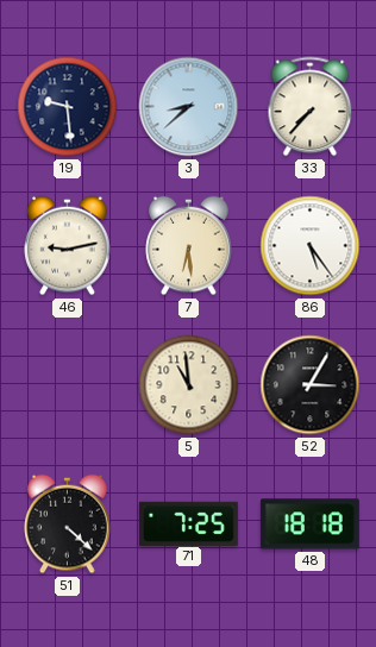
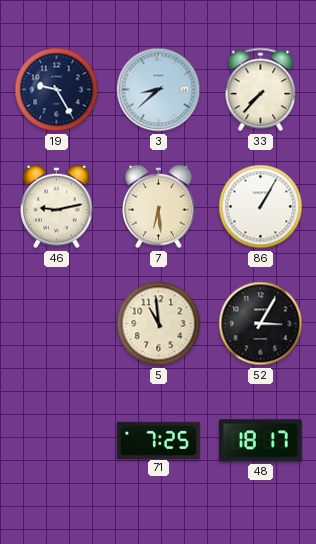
19: 9:29 -> 9:25 (57, 90)
86: 5:24 -> 1:05 (261, 207)
51: 4:22 -> none (68, 524)
48: 18:18 -> 18:17 (260, 441)
